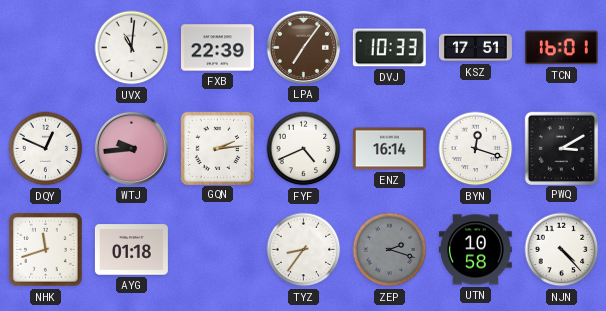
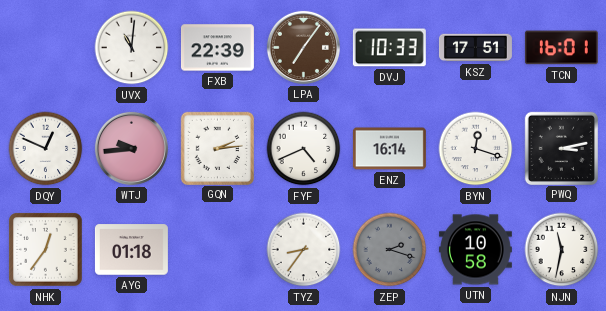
PWQ: 3:10 -> 3:13 (561, 148)
NHK: 11:42 -> 12:36 (46, 250)
NJN: 4:23 -> 11:32 (562, 250)
